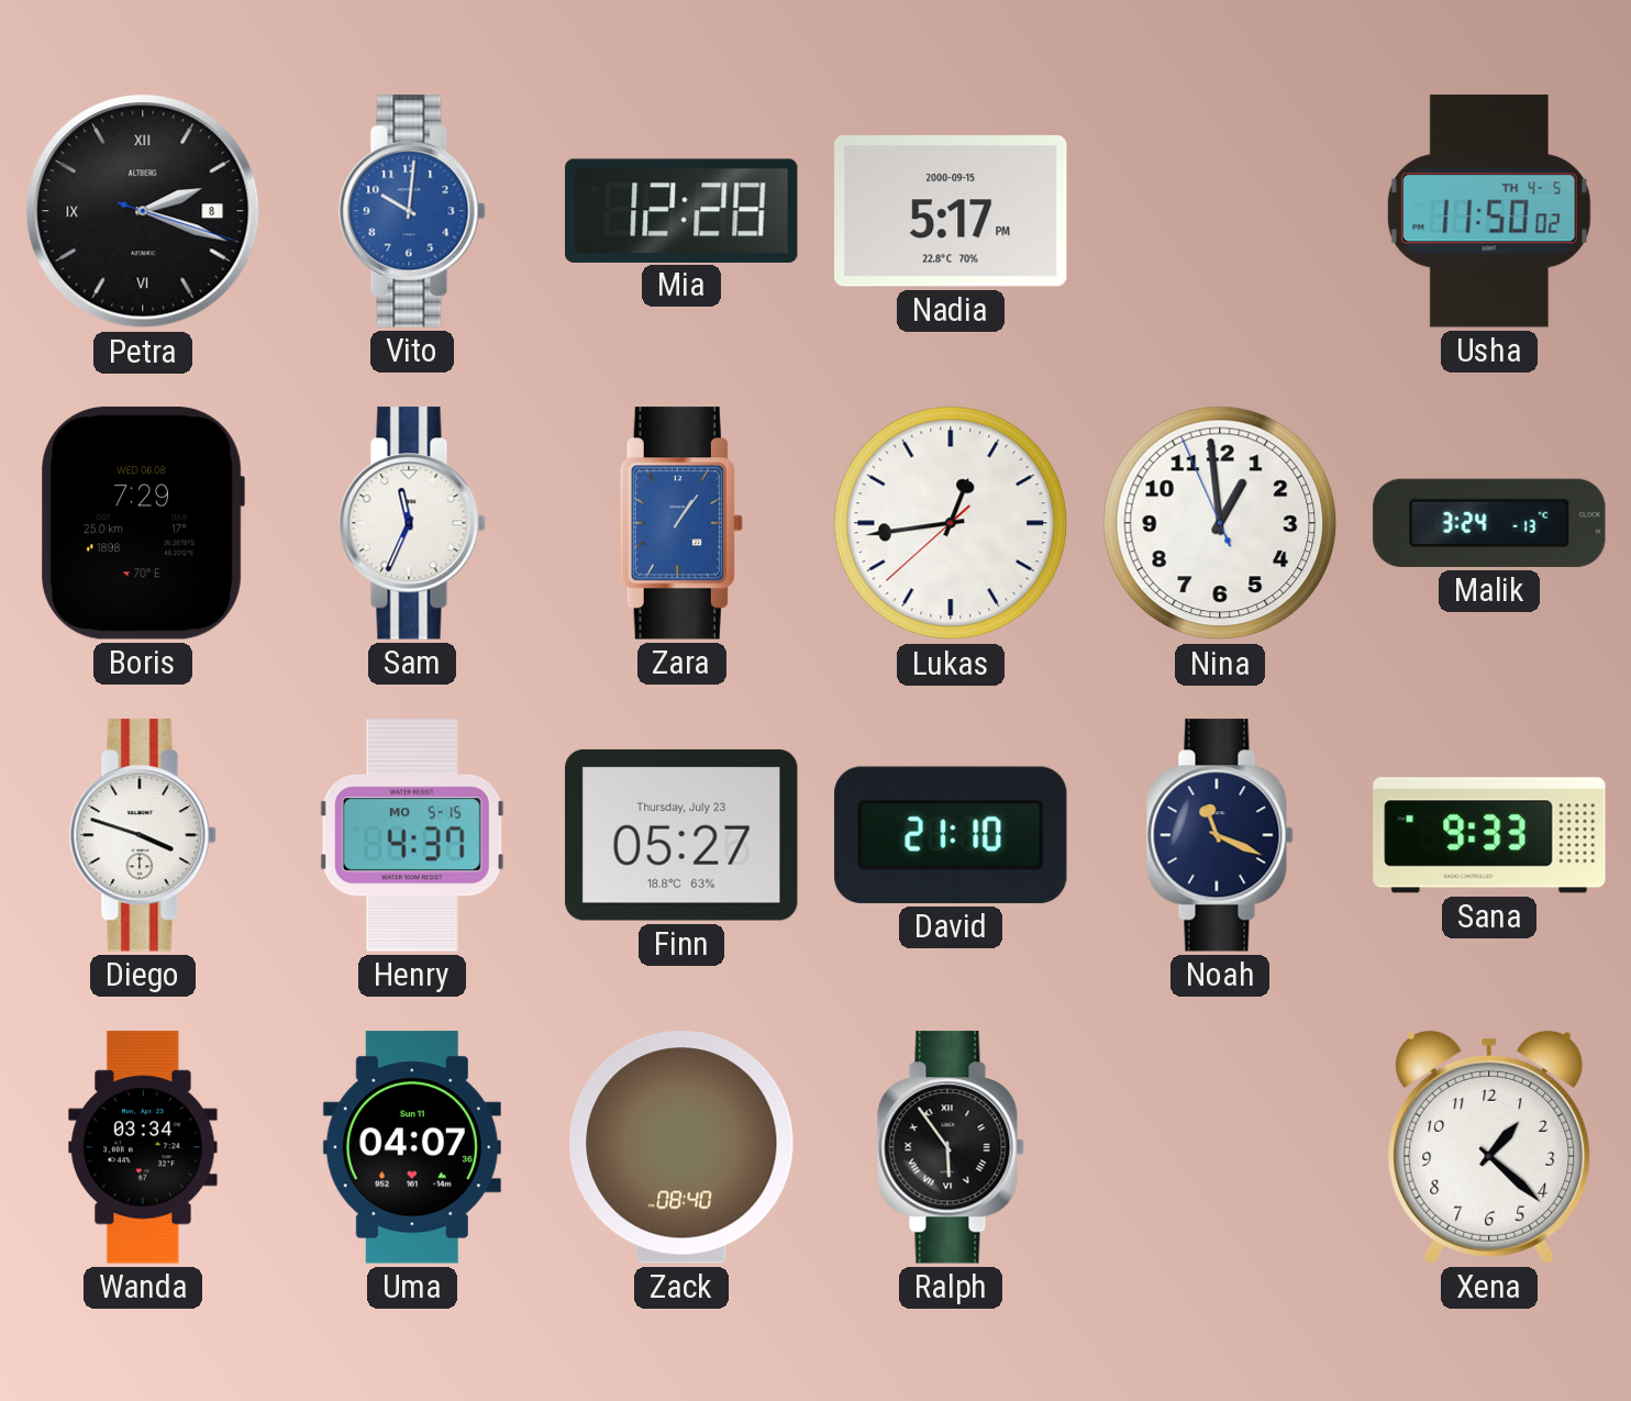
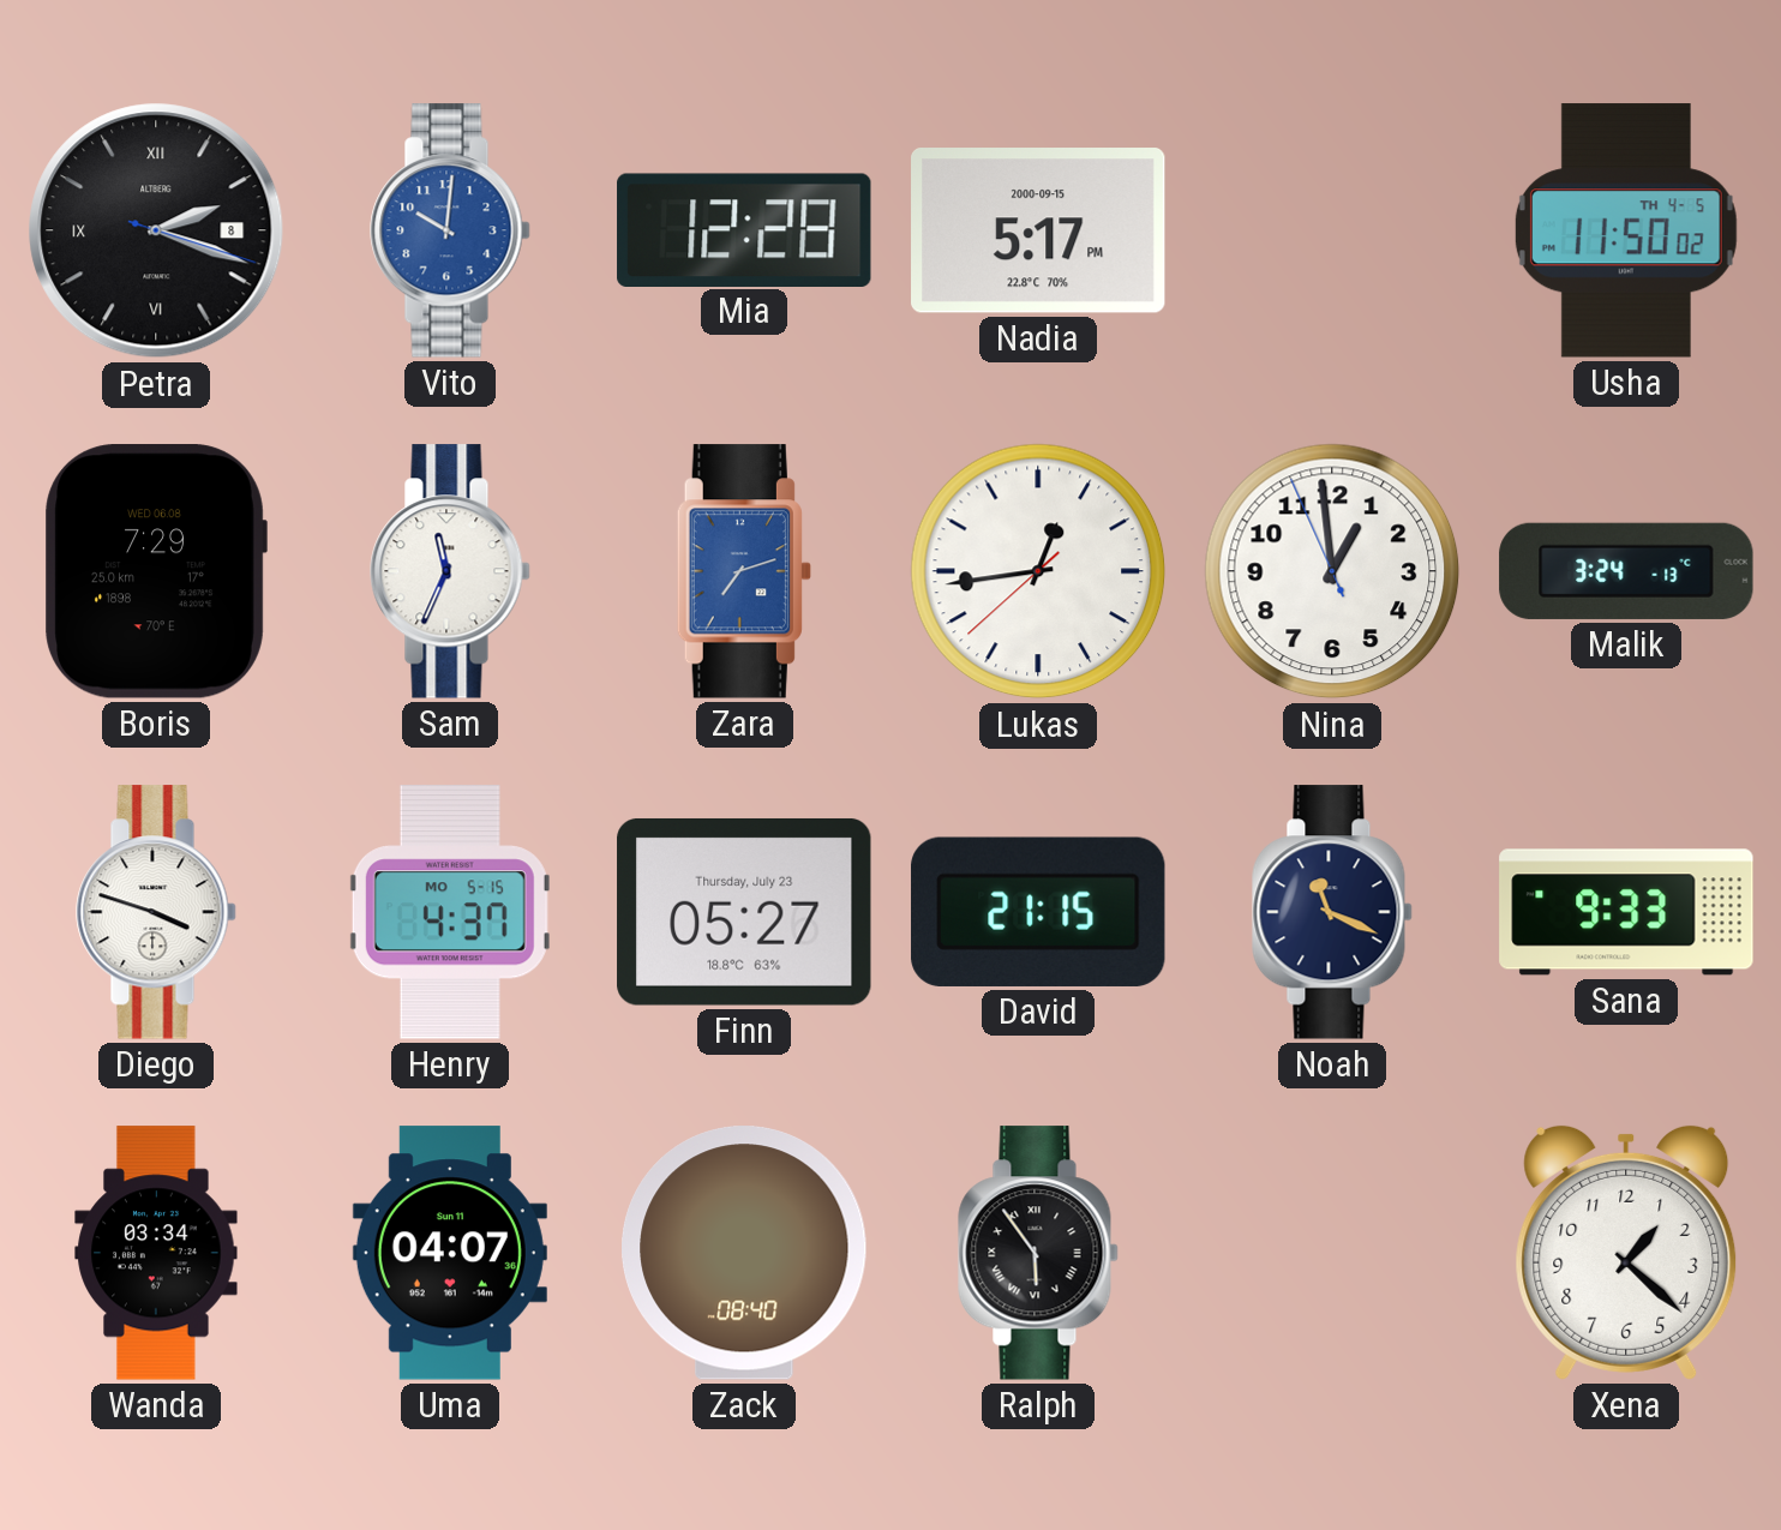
Zara: 1:06 -> 7:12 (744, 571)
David: 21:10 -> 21:15 (1038, 912)
